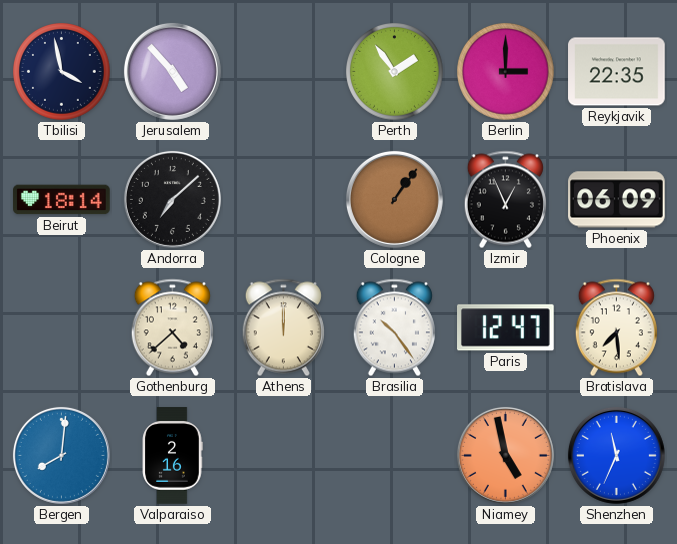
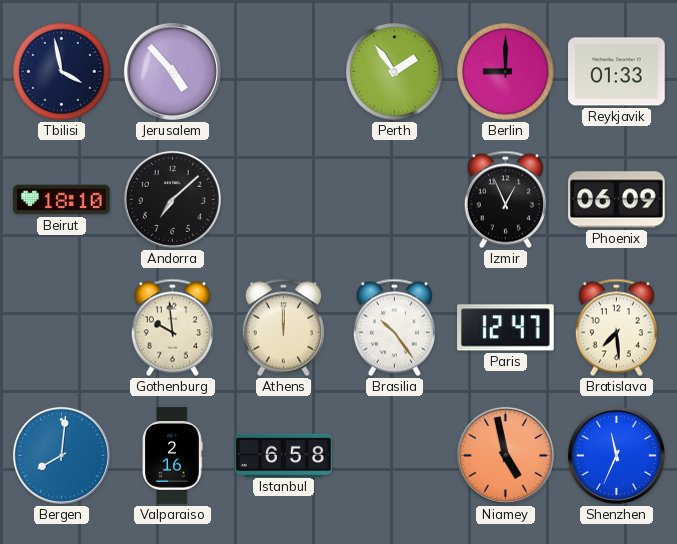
Berlin: 3:00 -> 9:00 (506, 72)
Reykjavik: 22:35 -> 01:33 (617, 72)
Beirut: 18:14 -> 18:10 (62, 200)
Cologne: 1:06 -> none (394, 199)
Gothenburg: 4:38 -> 9:59 (172, 328)
Istanbul: none -> 6:58 (284, 455)
